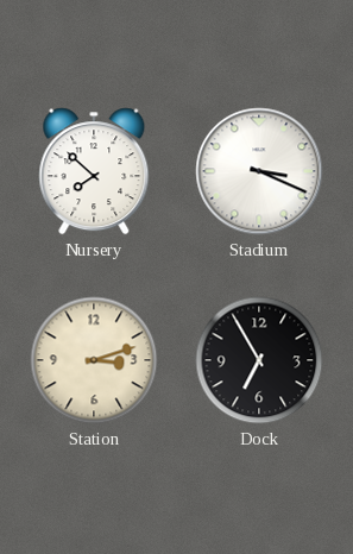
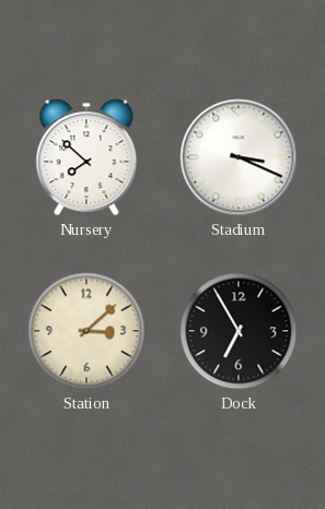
Station: 3:12 -> 3:08 (86, 331)
